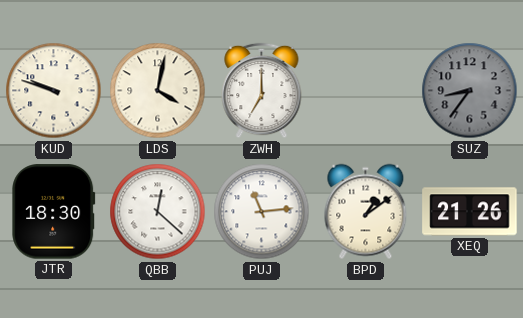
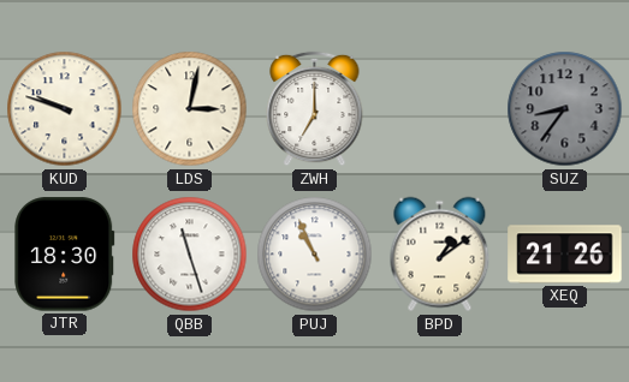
LDS: 4:02 -> 3:02 (190, 109)
QBB: 12:22 -> 11:27 (190, 255)
PUJ: 11:14 -> 10:56 (315, 255)
